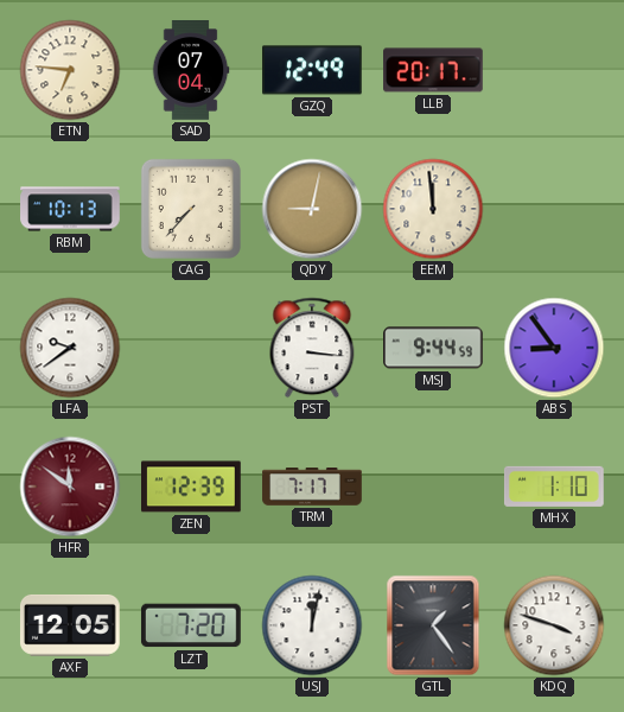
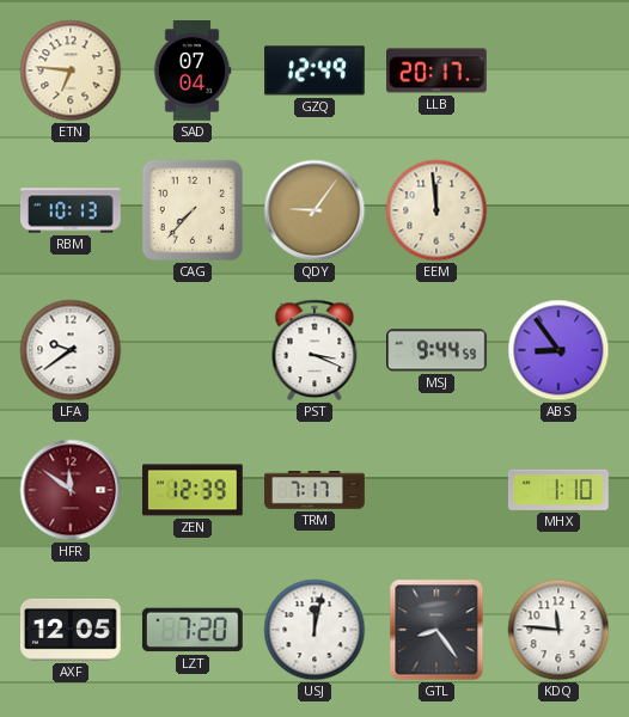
QDY: 9:02 -> 9:06 (314, 210)
PST: 3:16 -> 3:19 (314, 350)
GTL: 1:24 -> 8:24 (436, 630)
KDQ: 3:48 -> 11:46 (558, 630)
